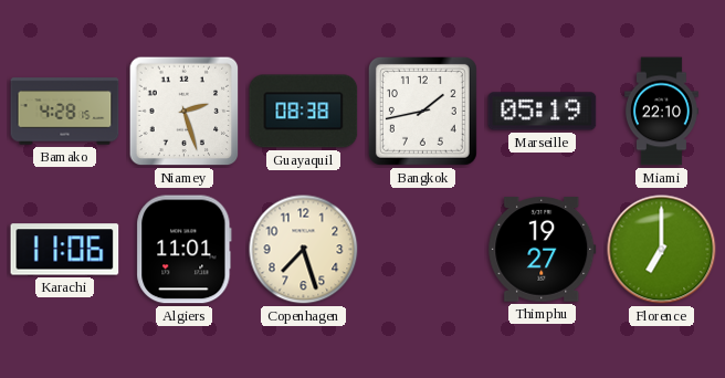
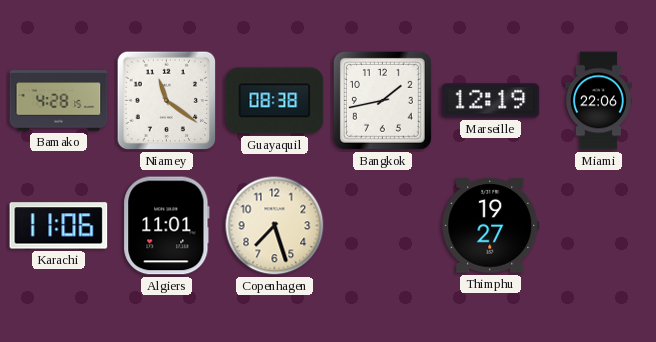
Niamey: 2:27 -> 11:21 (167, 101)
Marseille: 05:19 -> 12:19 (491, 101)
Miami: 22:10 -> 22:06 (598, 101)
Florence: 7:00 -> none (662, 250)
